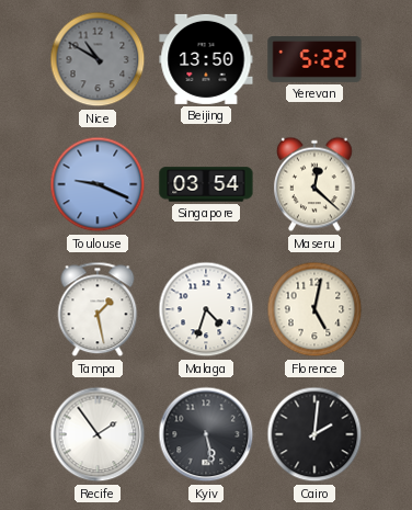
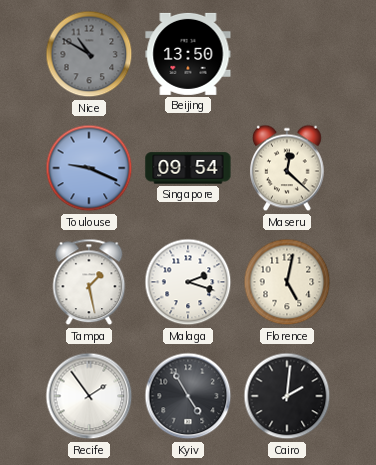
Yerevan: 5:22 -> none (314, 60)
Singapore: 03:54 -> 09:54 (188, 168)
Malaga: 4:33 -> 2:18 (188, 282)
Kyiv: 5:28 -> 4:55 (188, 396)
